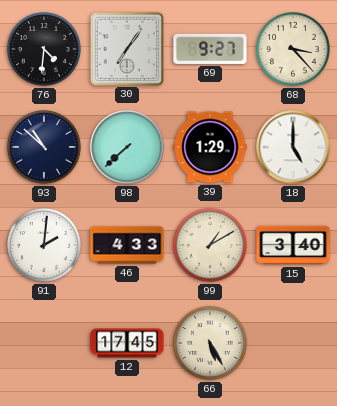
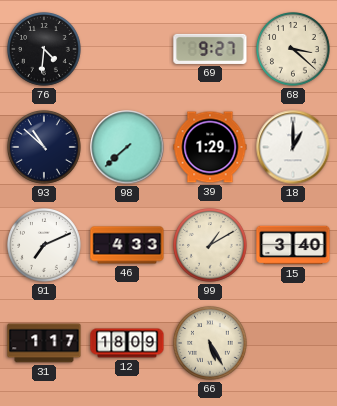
30: 7:06 -> none (126, 48)
68: 3:23 -> 3:22 (294, 50)
18: 5:00 -> 1:00 (293, 147)
91: 2:01 -> 7:11 (45, 246)
31: none -> 1:17 (44, 343)
12: 17:45 -> 18:09 (127, 343)
